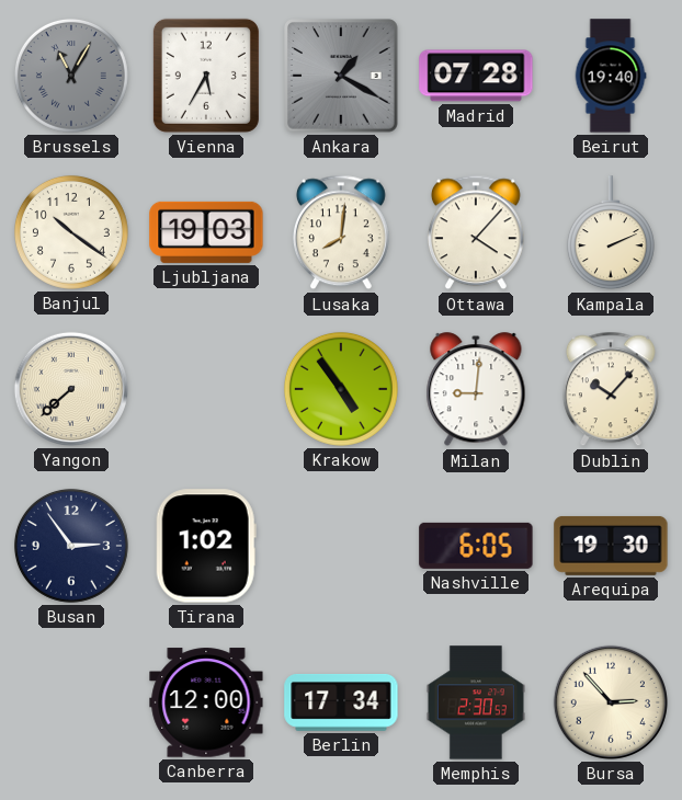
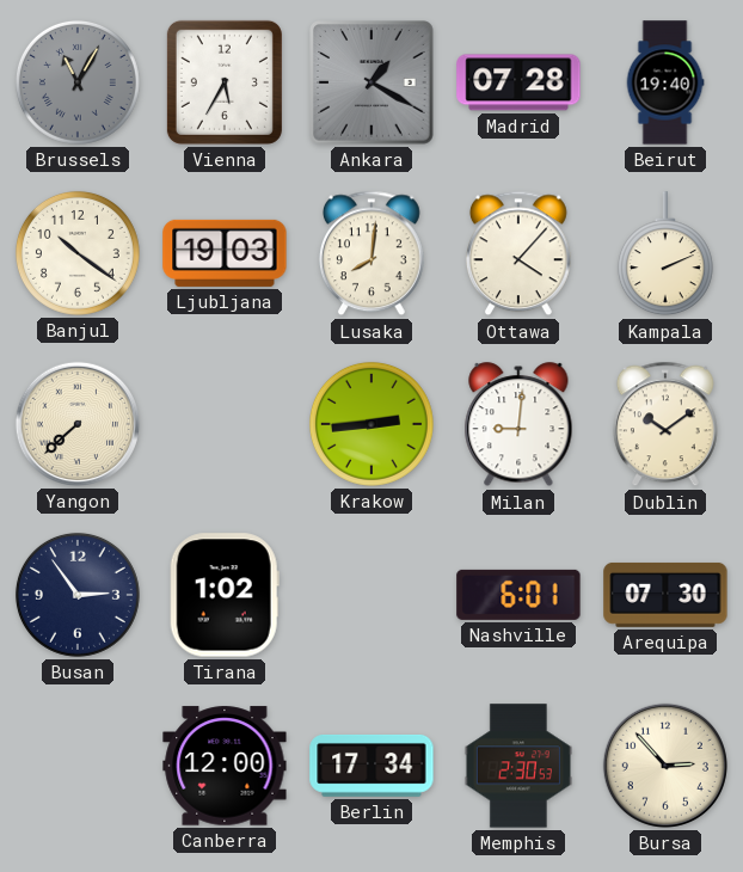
Krakow: 4:54 -> 2:44 (371, 424)
Dublin: 10:07 -> 10:09 (665, 424)
Nashville: 6:05 -> 6:01 (518, 595)
Arequipa: 19:30 -> 07:30 (665, 595)
